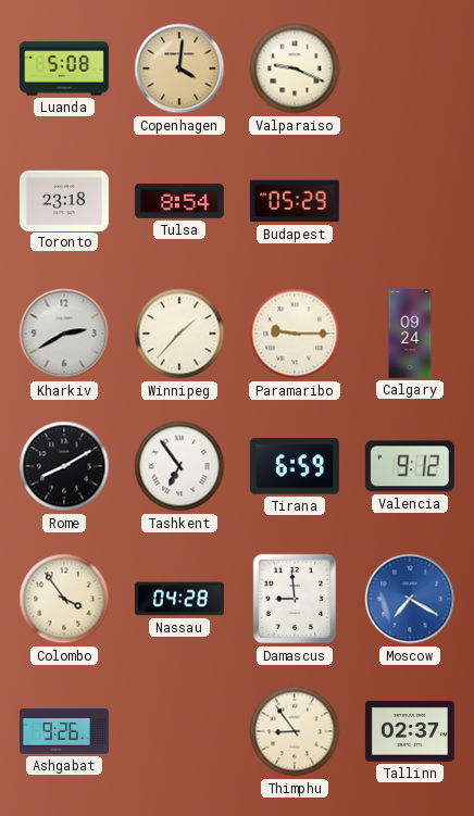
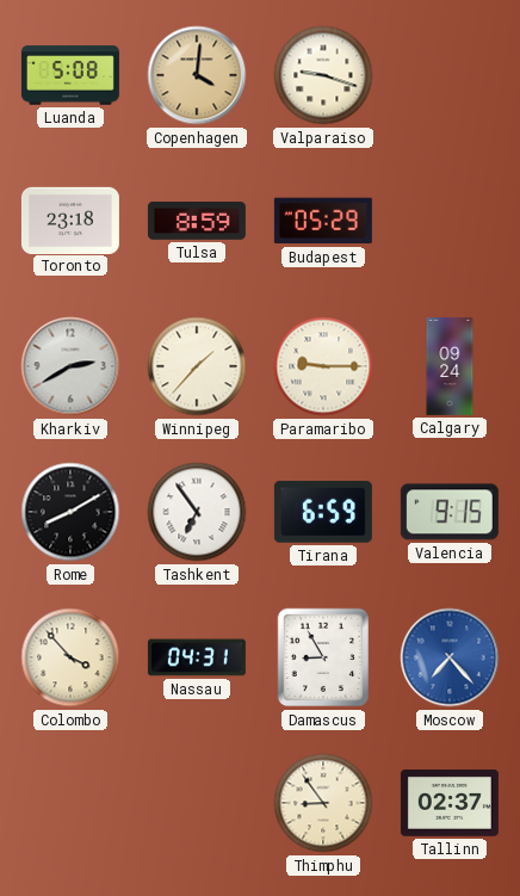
Valparaiso: 9:19 -> 9:18 (323, 75)
Tulsa: 8:54 -> 8:59 (197, 222)
Valencia: 9:12 -> 9:15 (450, 512)
Colombo: 3:54 -> 3:53 (70, 657)
Nassau: 04:28 -> 04:31 (197, 657)
Damascus: 8:59 -> 8:55 (323, 657)
Moscow: 7:20 -> 7:23 (450, 657)
Ashgabat: 9:26 -> none (64, 731)
